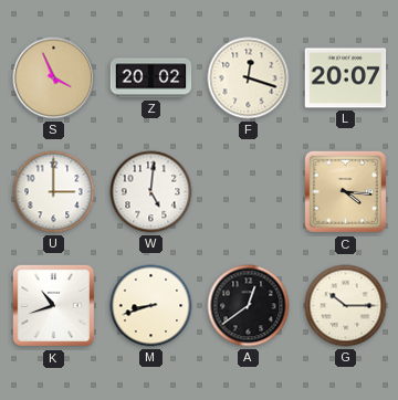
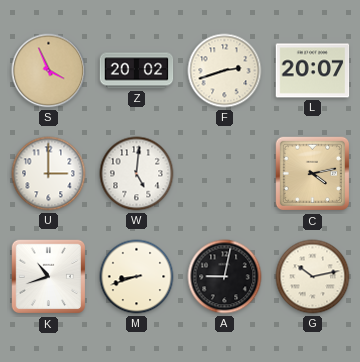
F: 12:18 -> 2:42 (225, 71)
C: 4:16 -> 4:13 (313, 174)
A: 12:39 -> 9:02 (225, 277)
G: 10:15 -> 10:13 (313, 277)
